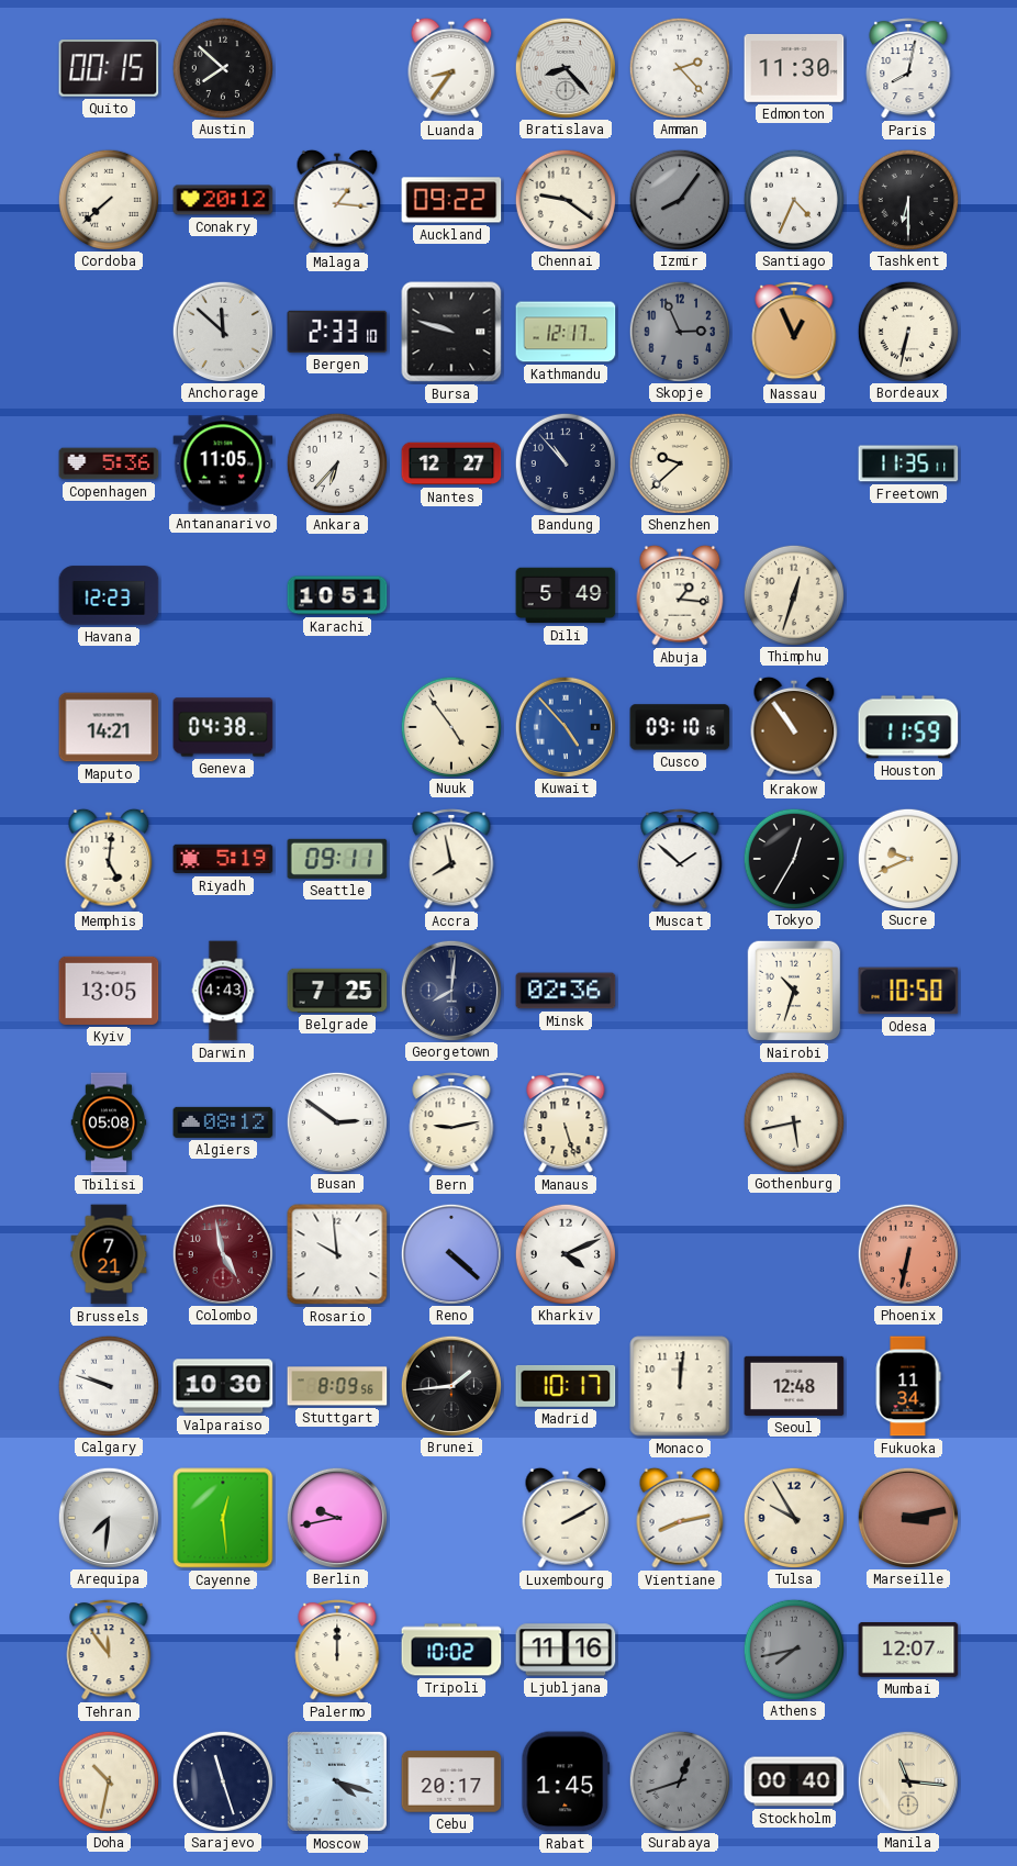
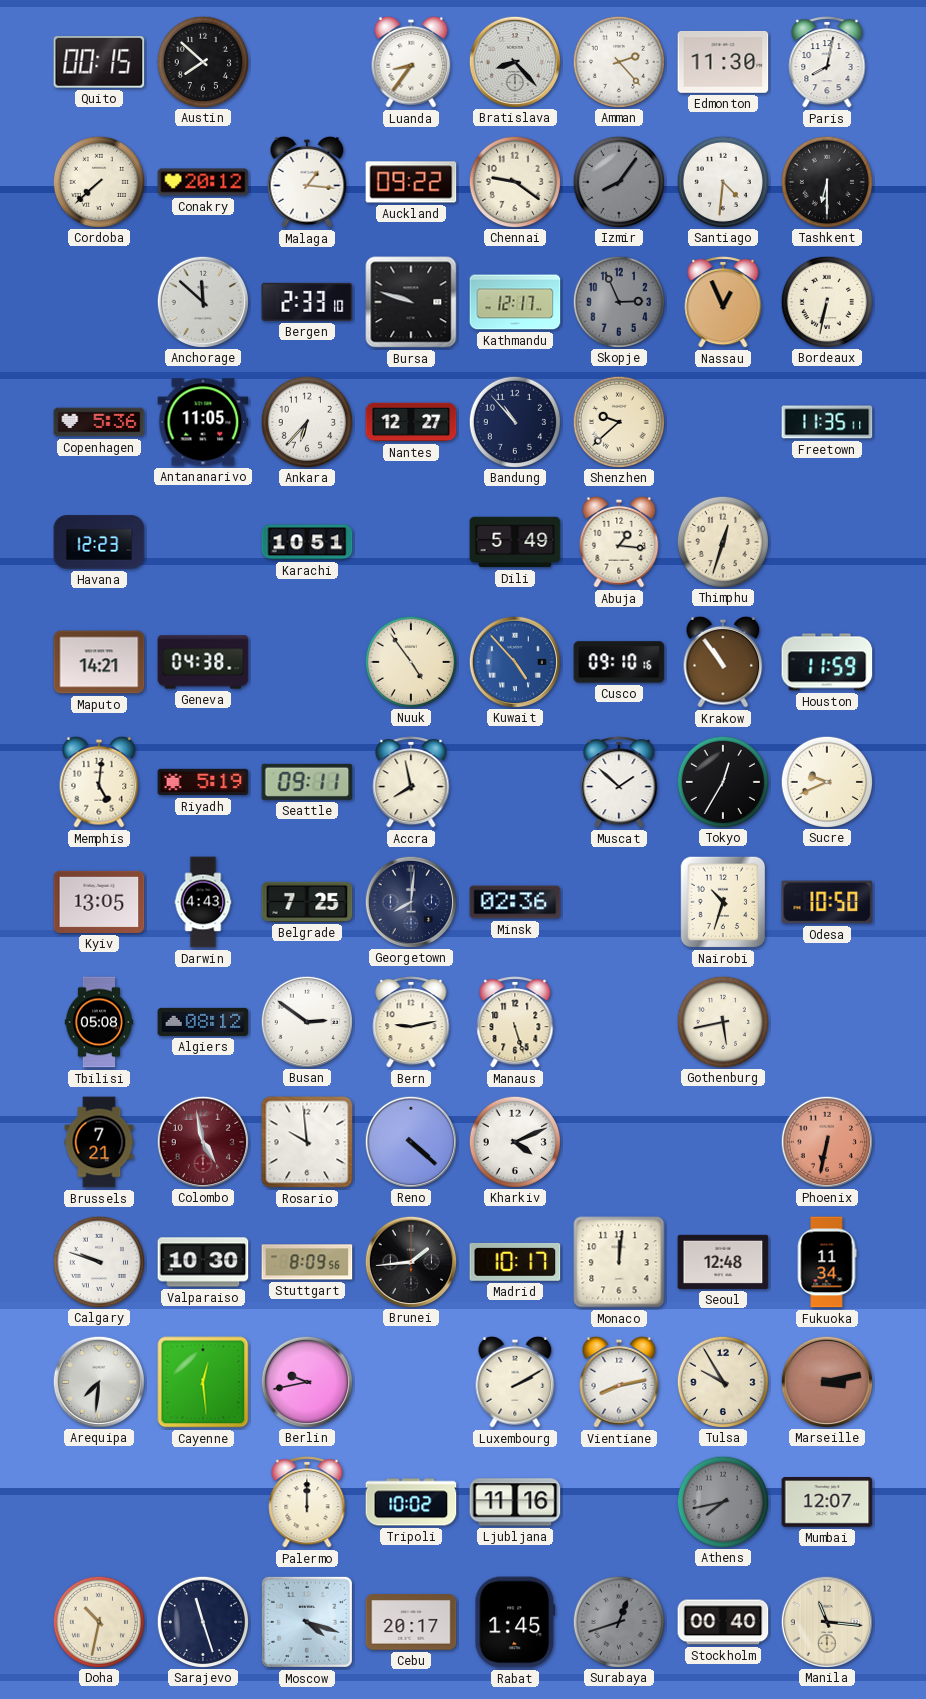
Santiago: 4:34 -> 4:31 (722, 181)
Tehran: 11:54 -> none (109, 1651)
